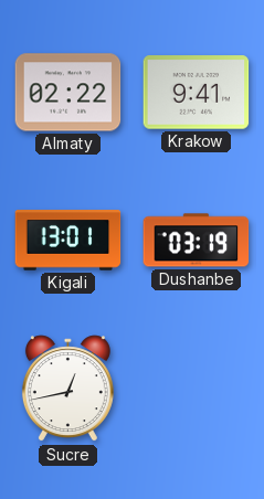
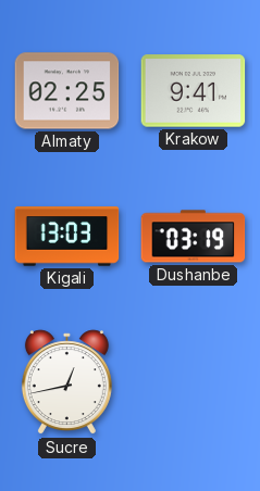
Almaty: 02:22 -> 02:25 (67, 91)
Kigali: 13:01 -> 13:03 (67, 237)
